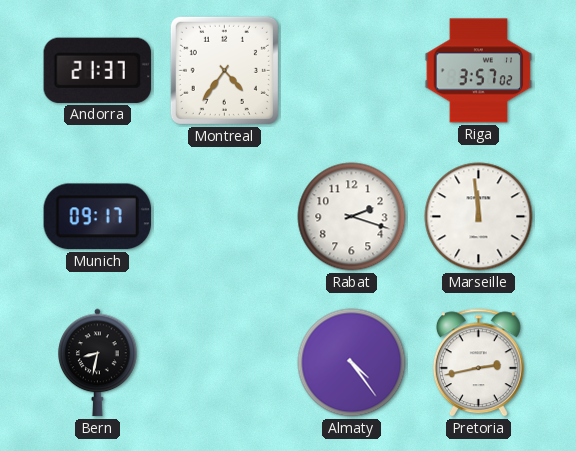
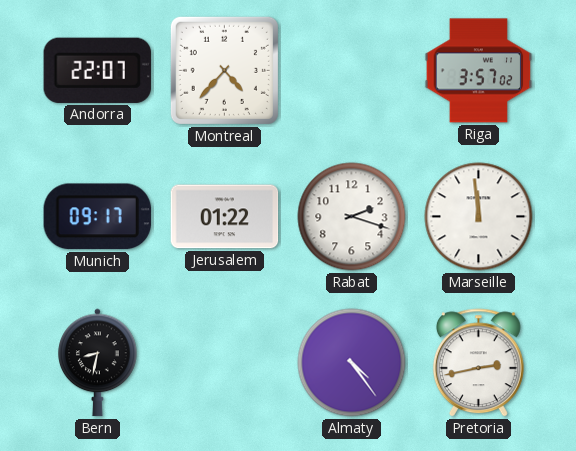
Andorra: 21:37 -> 22:07 (97, 70)
Montreal: 4:36 -> 4:37 (224, 70)
Jerusalem: none -> 01:22 (225, 217)
